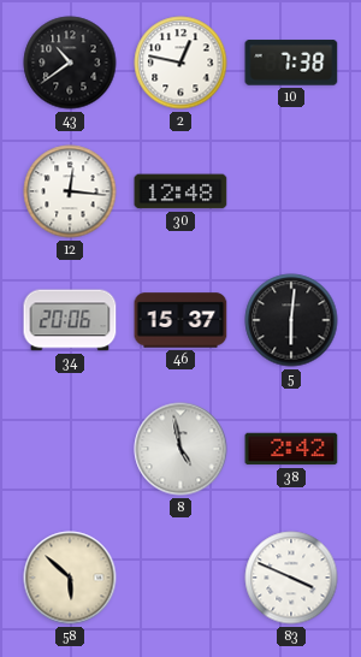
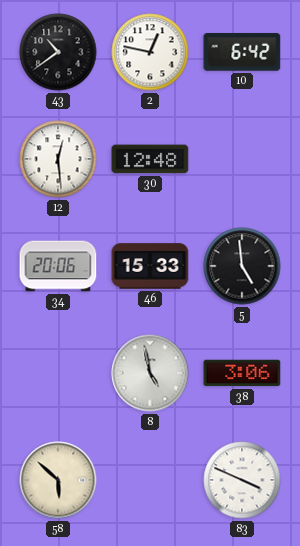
10: 7:38 -> 6:42 (242, 52)
12: 12:16 -> 12:29 (58, 159)
46: 15:37 -> 15:33 (150, 266)
5: 6:01 -> 4:59 (242, 266)
38: 2:42 -> 3:06 (242, 373)
